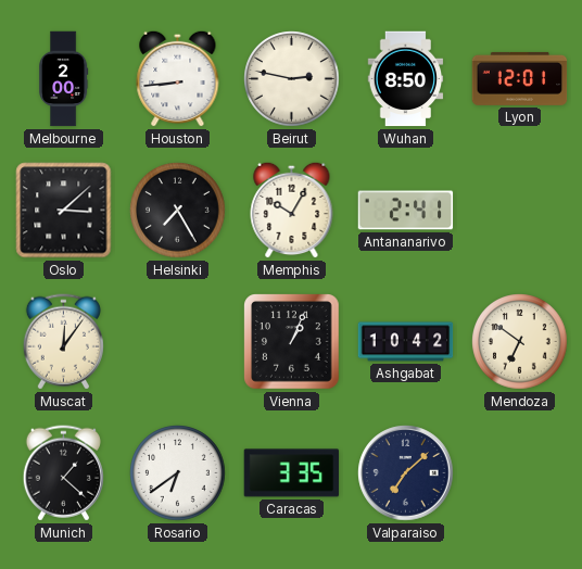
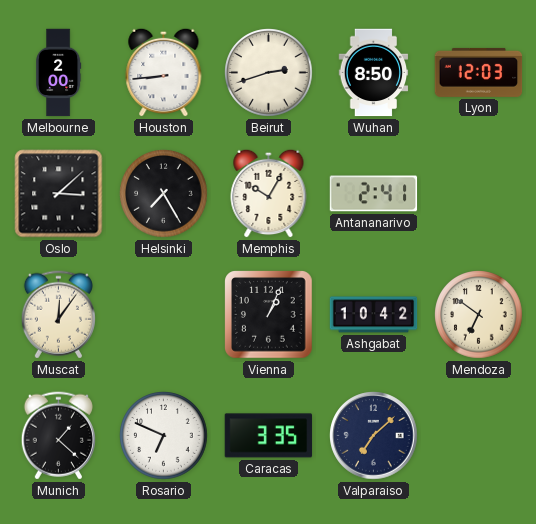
Beirut: 2:47 -> 2:42 (269, 73)
Lyon: 12:01 -> 12:03 (479, 72)
Rosario: 6:39 -> 6:49 (164, 436)
